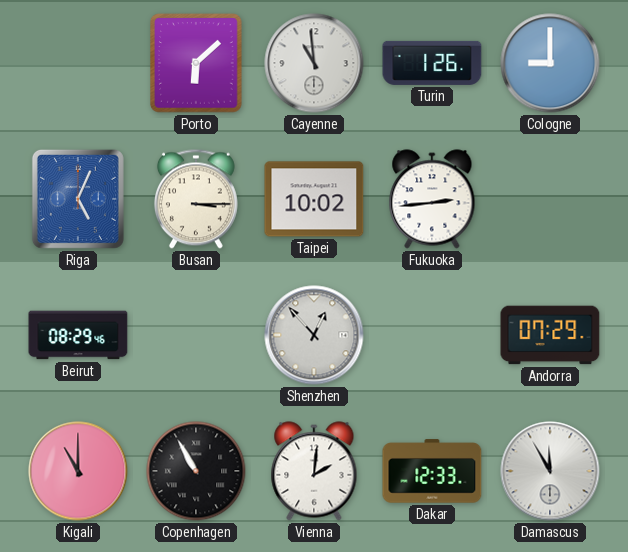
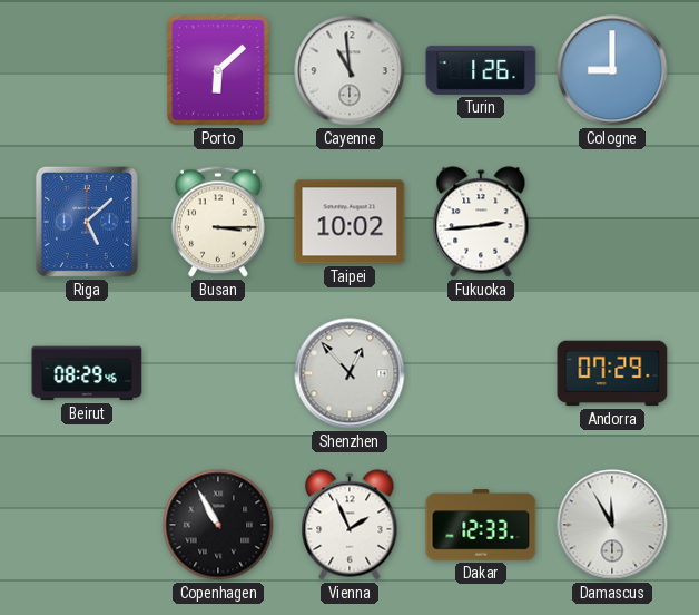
Riga: 5:04 -> 5:08 (87, 222)
Kigali: 11:00 -> none (78, 471)
Vienna: 2:01 -> 1:56 (349, 525)
